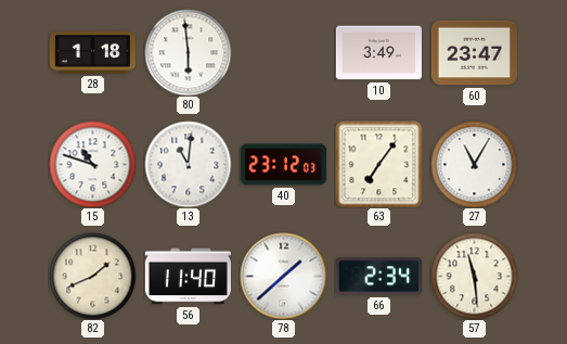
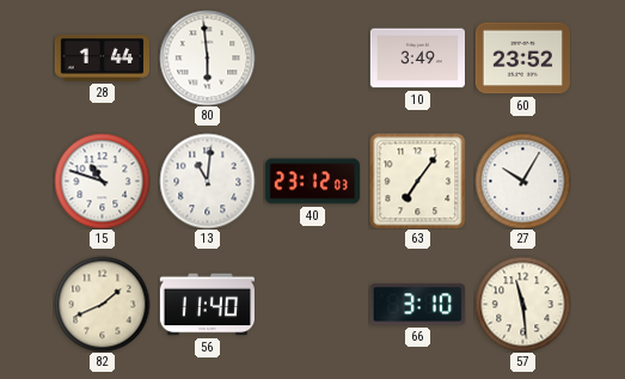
28: 1:18 -> 1:44 (102, 59)
60: 23:47 -> 23:52 (522, 59)
27: 11:05 -> 10:05 (522, 181)
78: 1:38 -> none (283, 276)
66: 2:34 -> 3:10 (417, 305)
